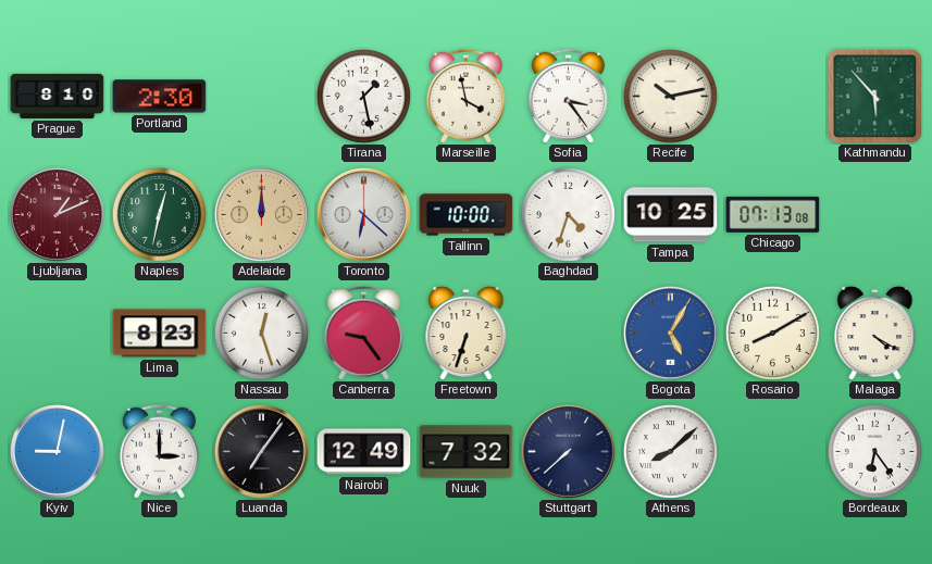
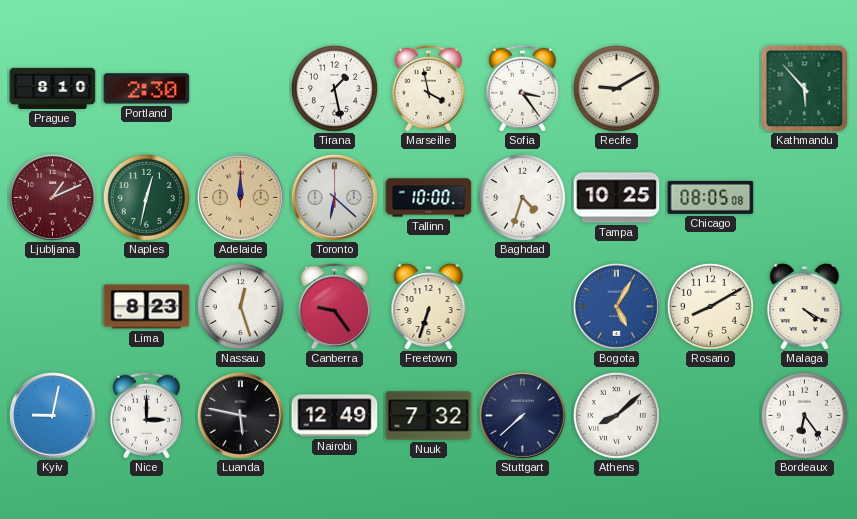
Recife: 10:13 -> 9:10 (616, 88)
Chicago: 07:13 -> 08:05 (711, 197)
Luanda: 7:06 -> 5:47 (241, 416)
